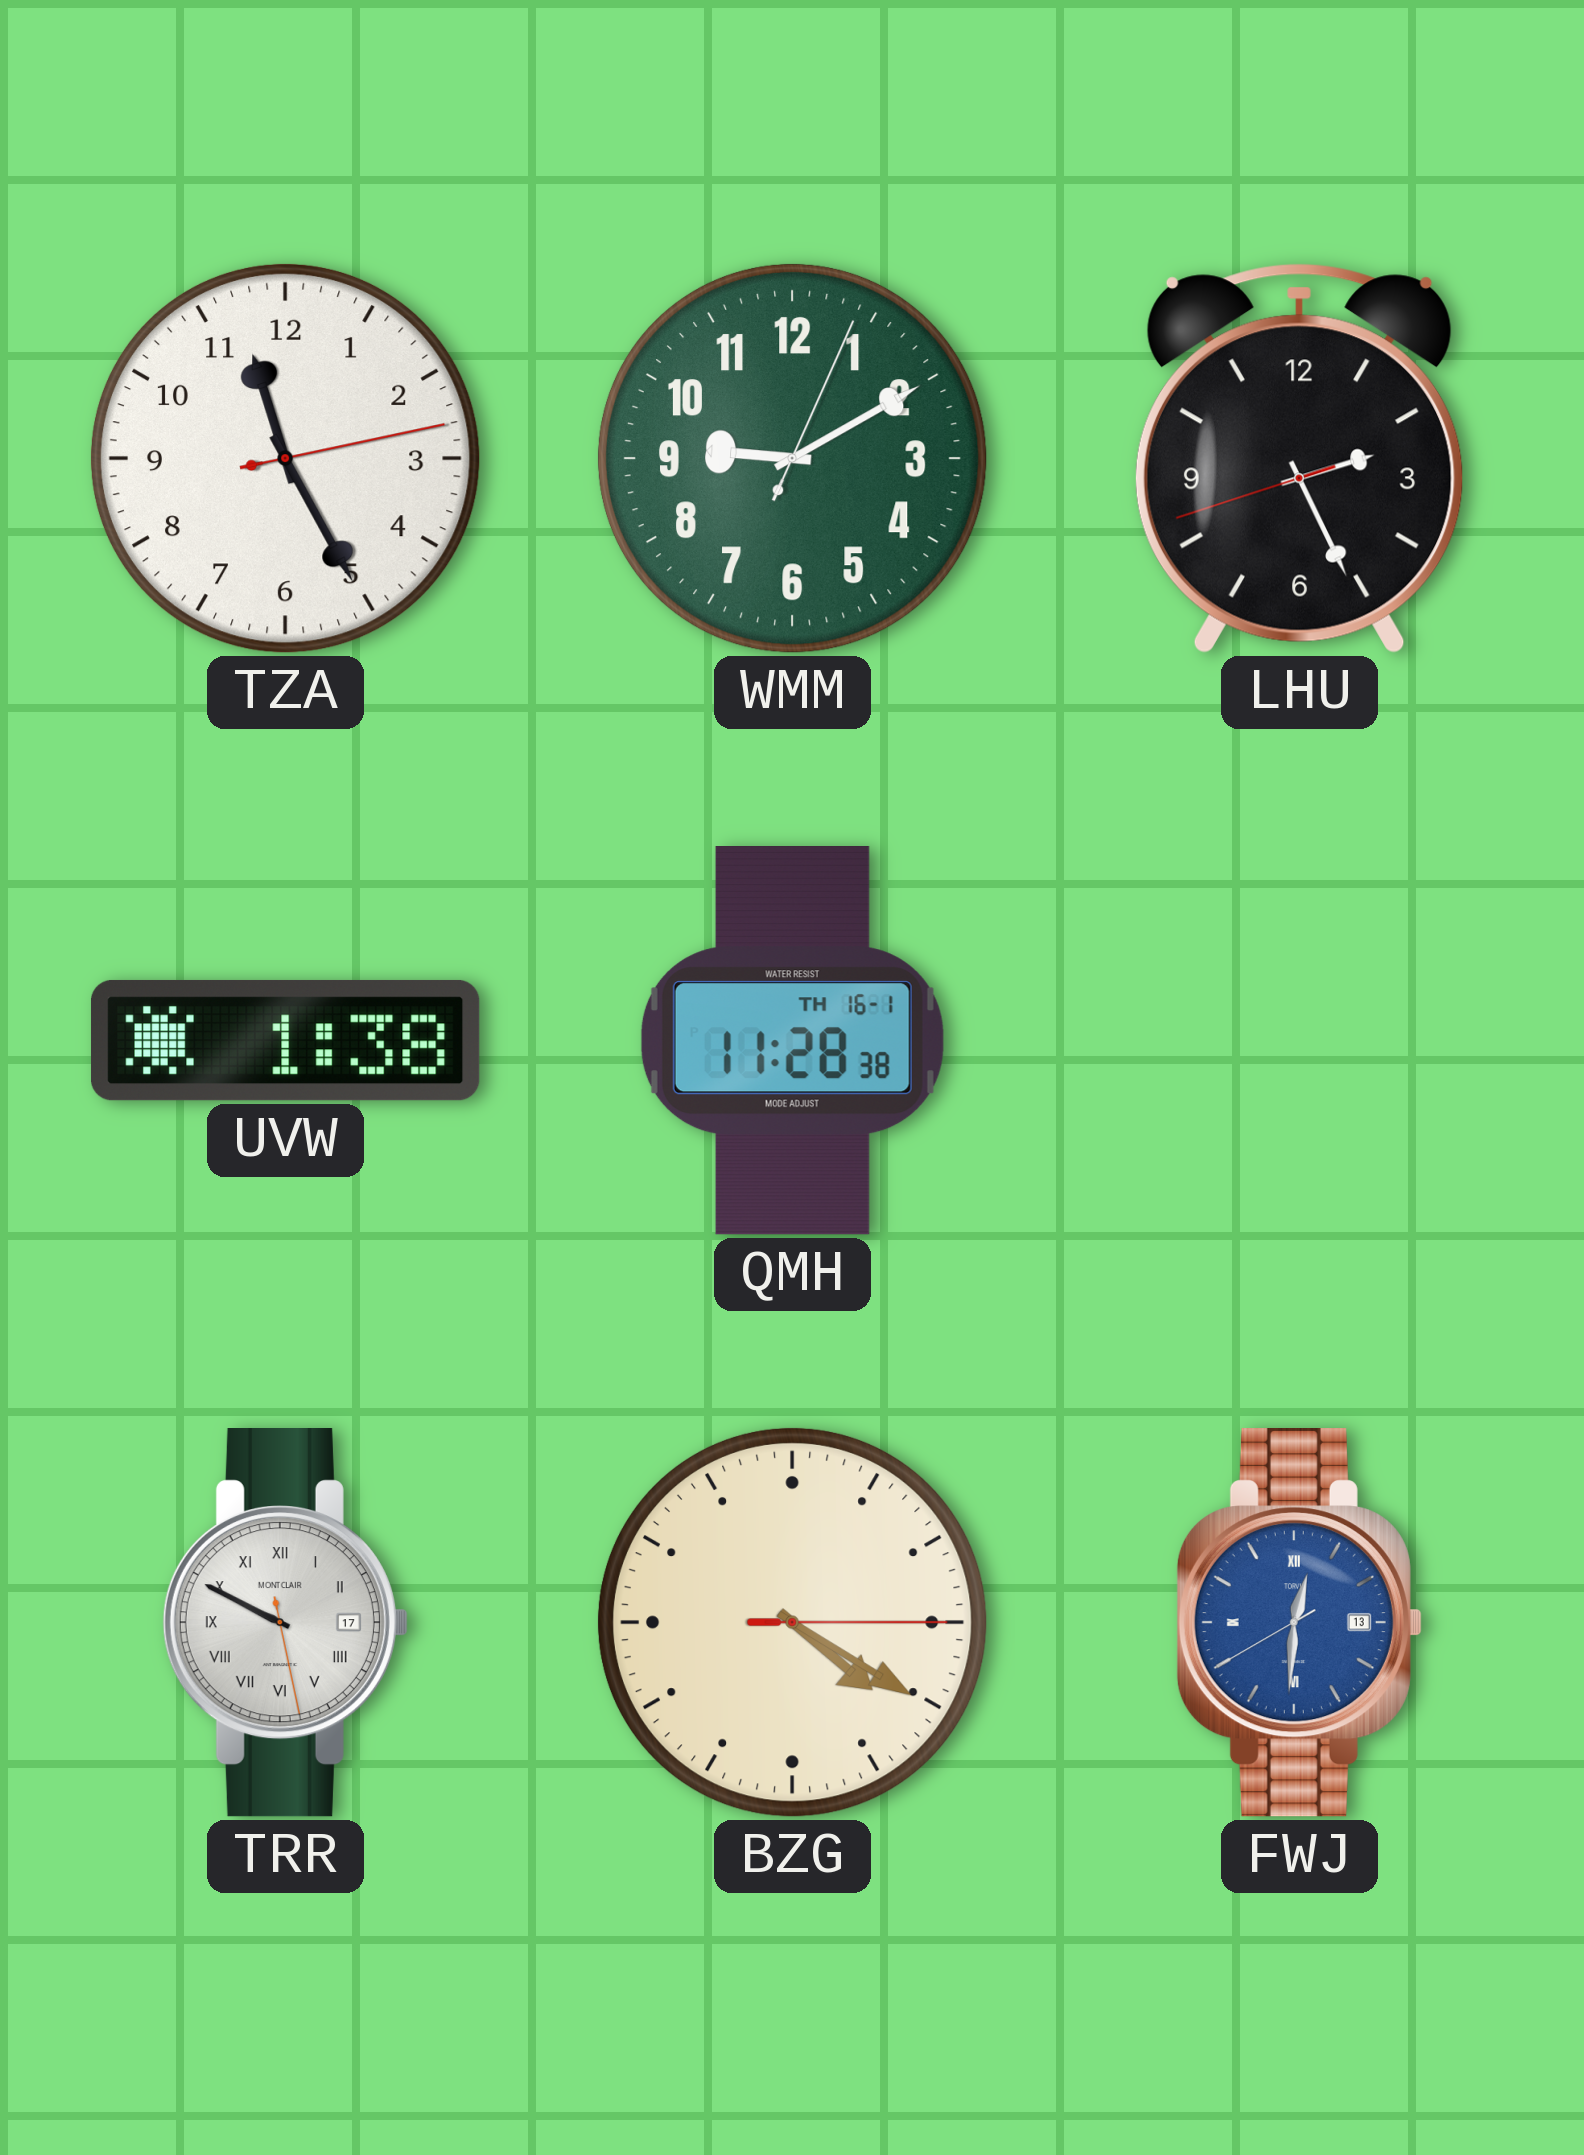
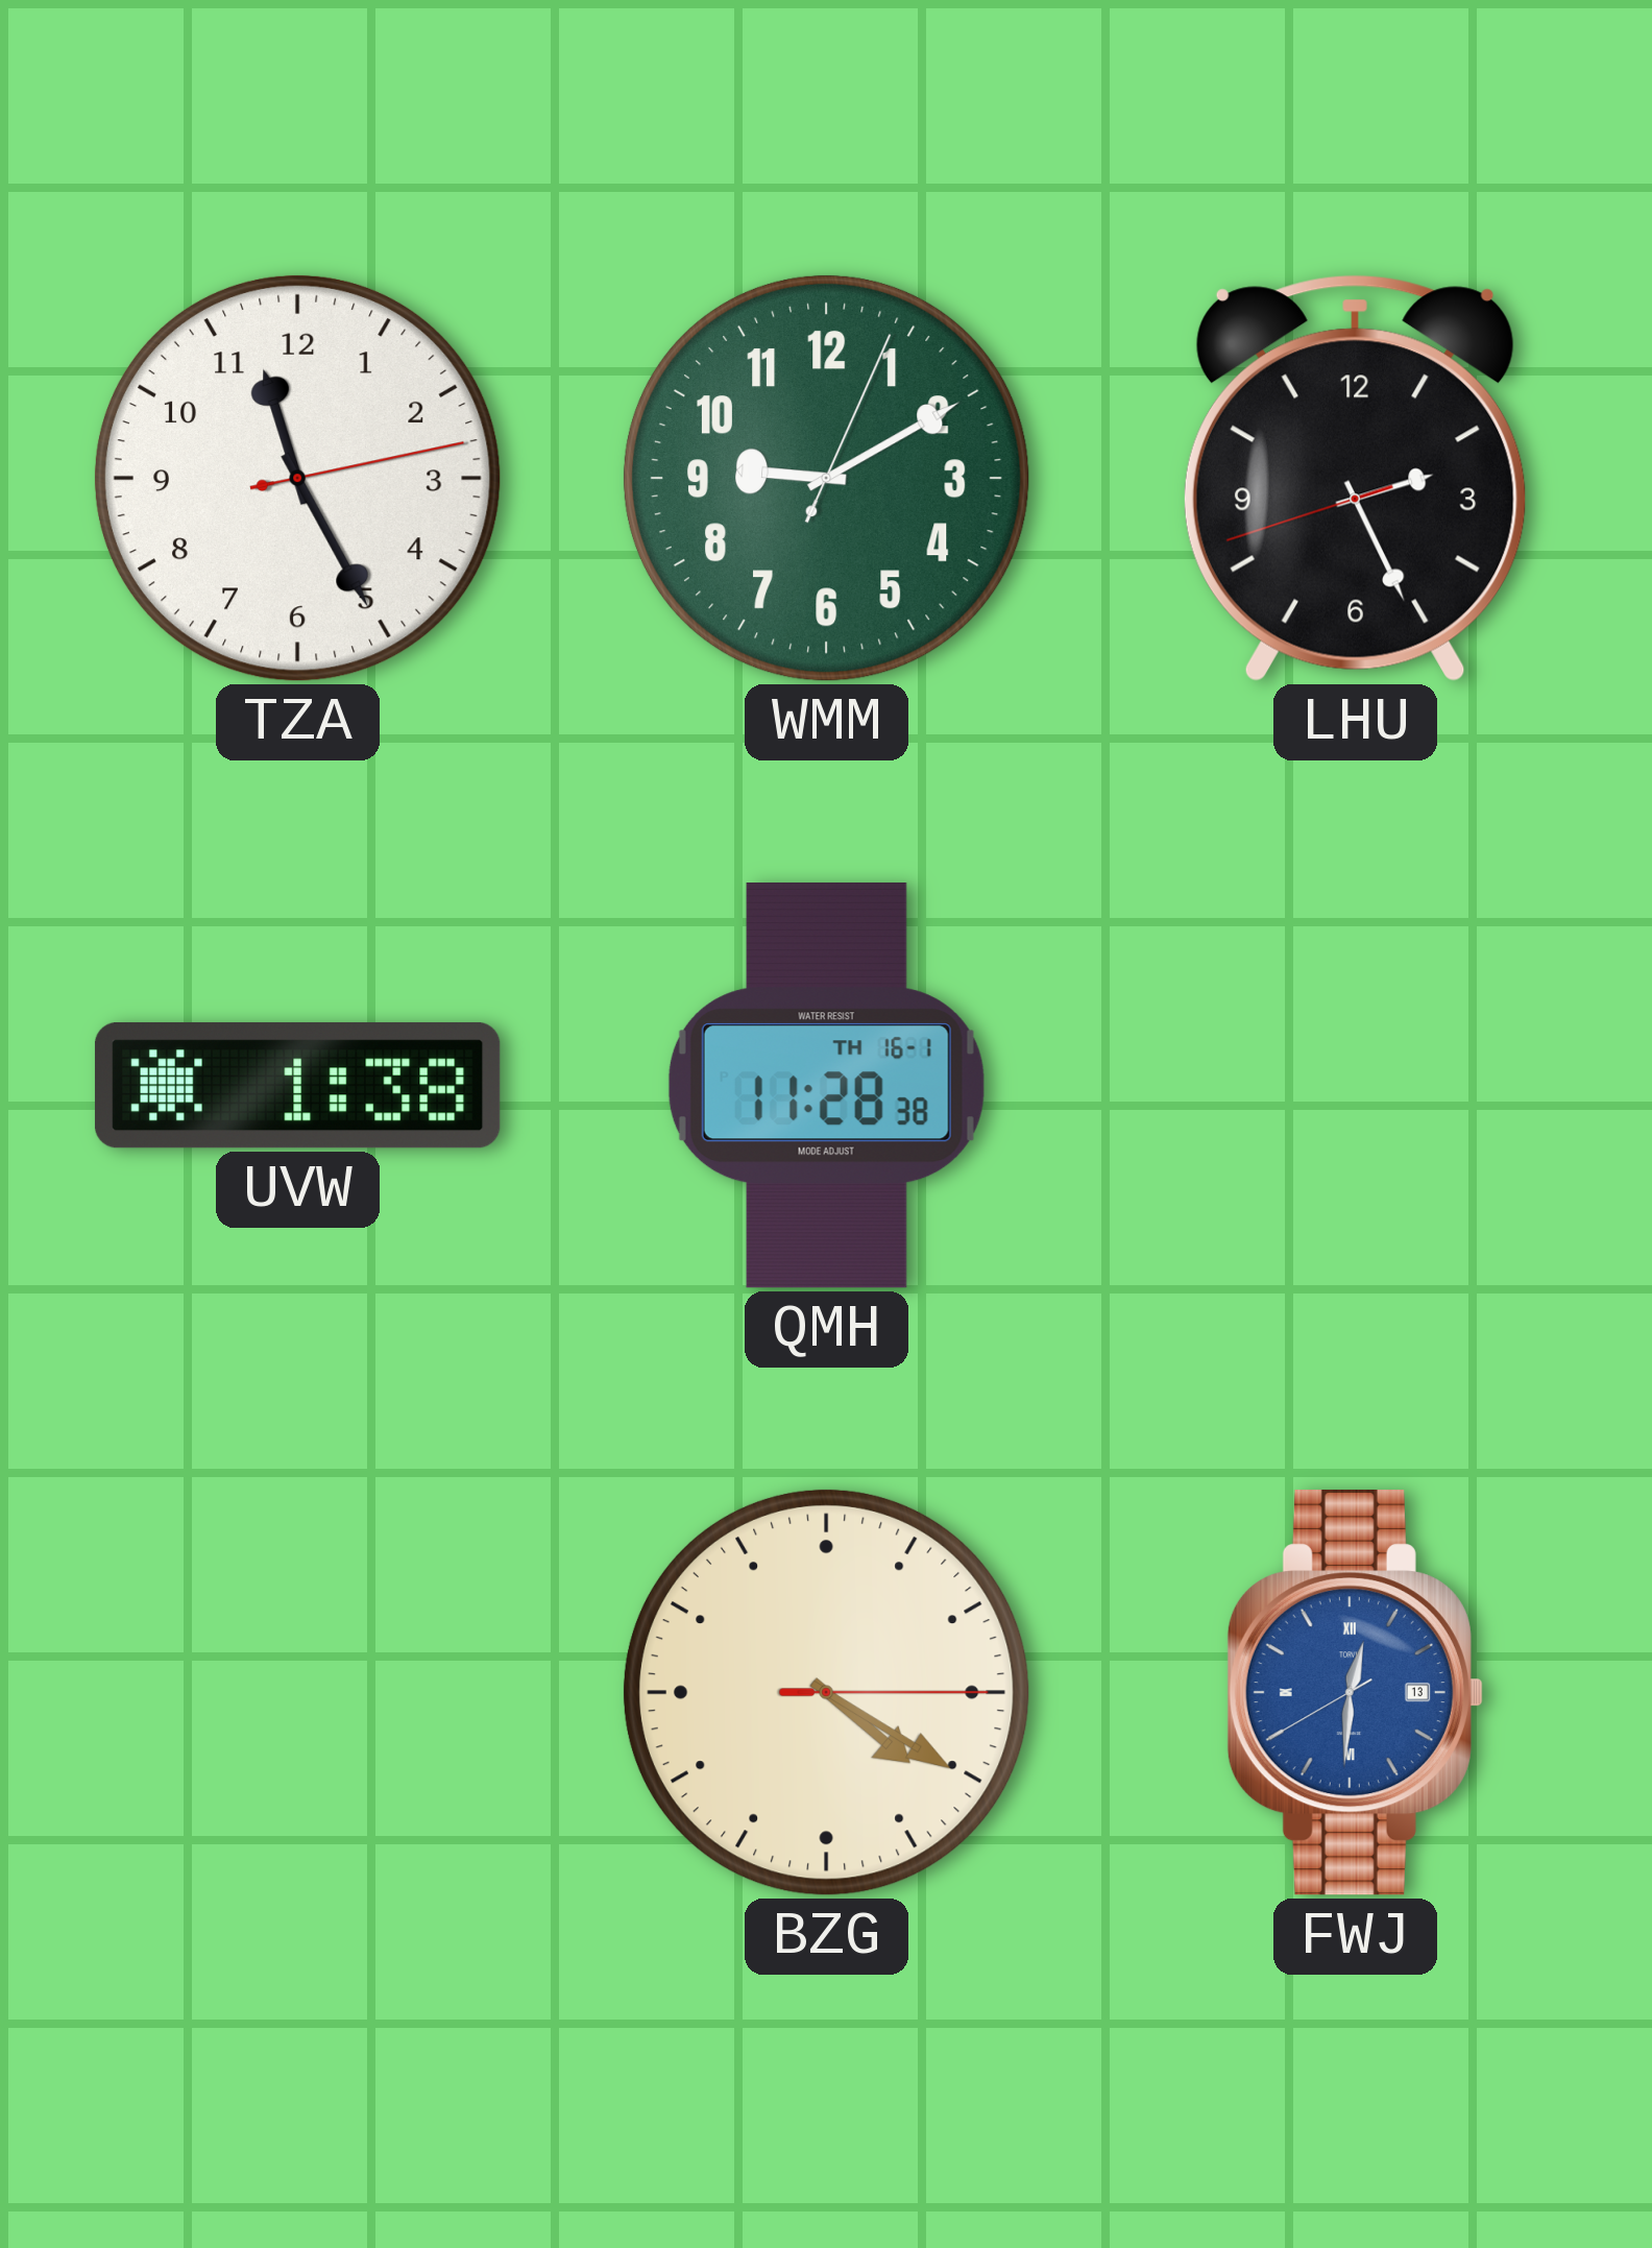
TRR: 9:49 -> none (285, 1623)
